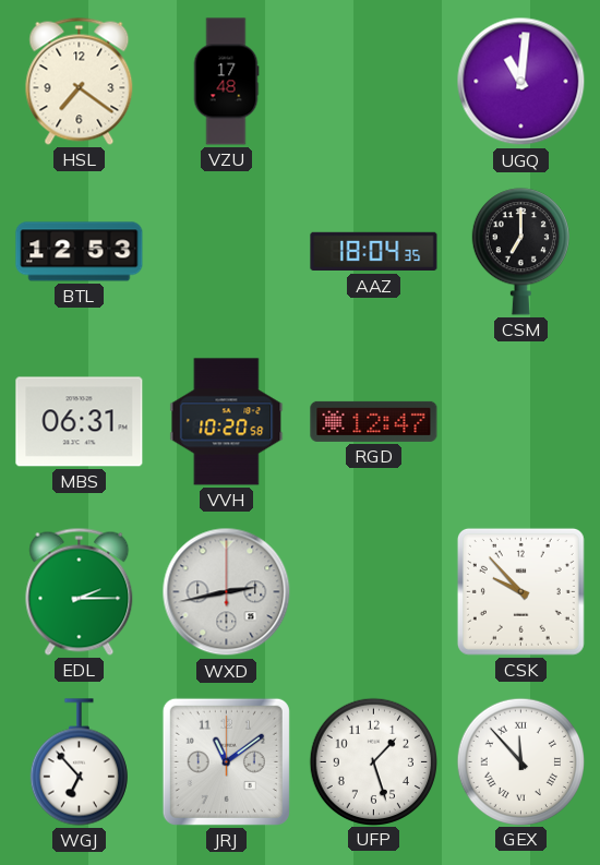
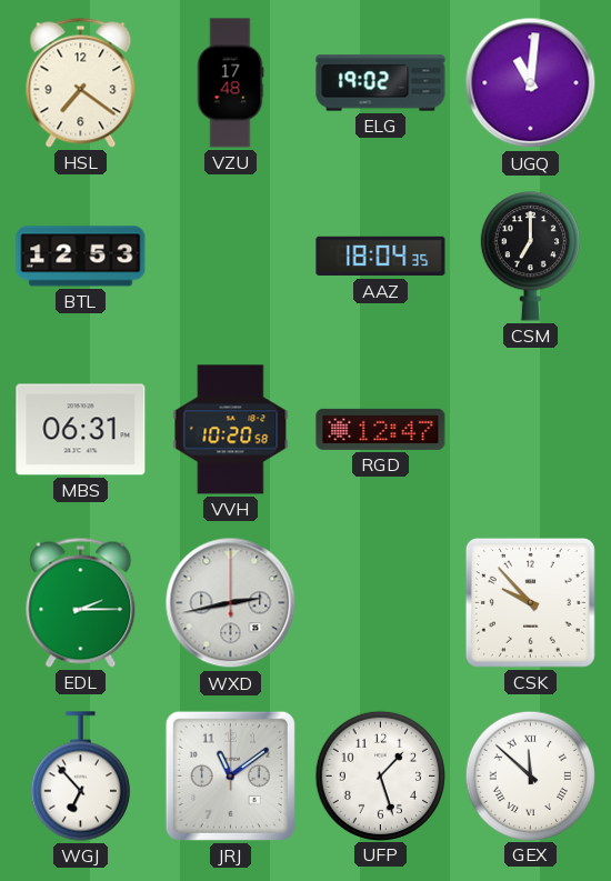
ELG: none -> 19:02 (381, 83)
GEX: 11:53 -> 11:52 (530, 775)
